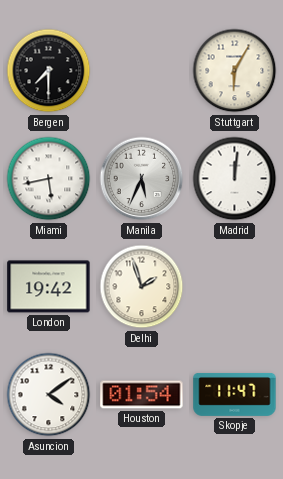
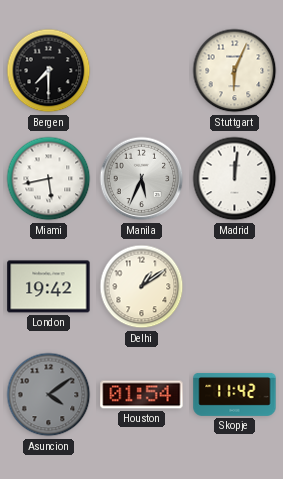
Stuttgart: 6:05 -> 6:04 (235, 71)
Delhi: 1:57 -> 1:09 (142, 287)
Asuncion dial: white -> grey (49, 395)
Skopje: 11:47 -> 11:42 (235, 394)
